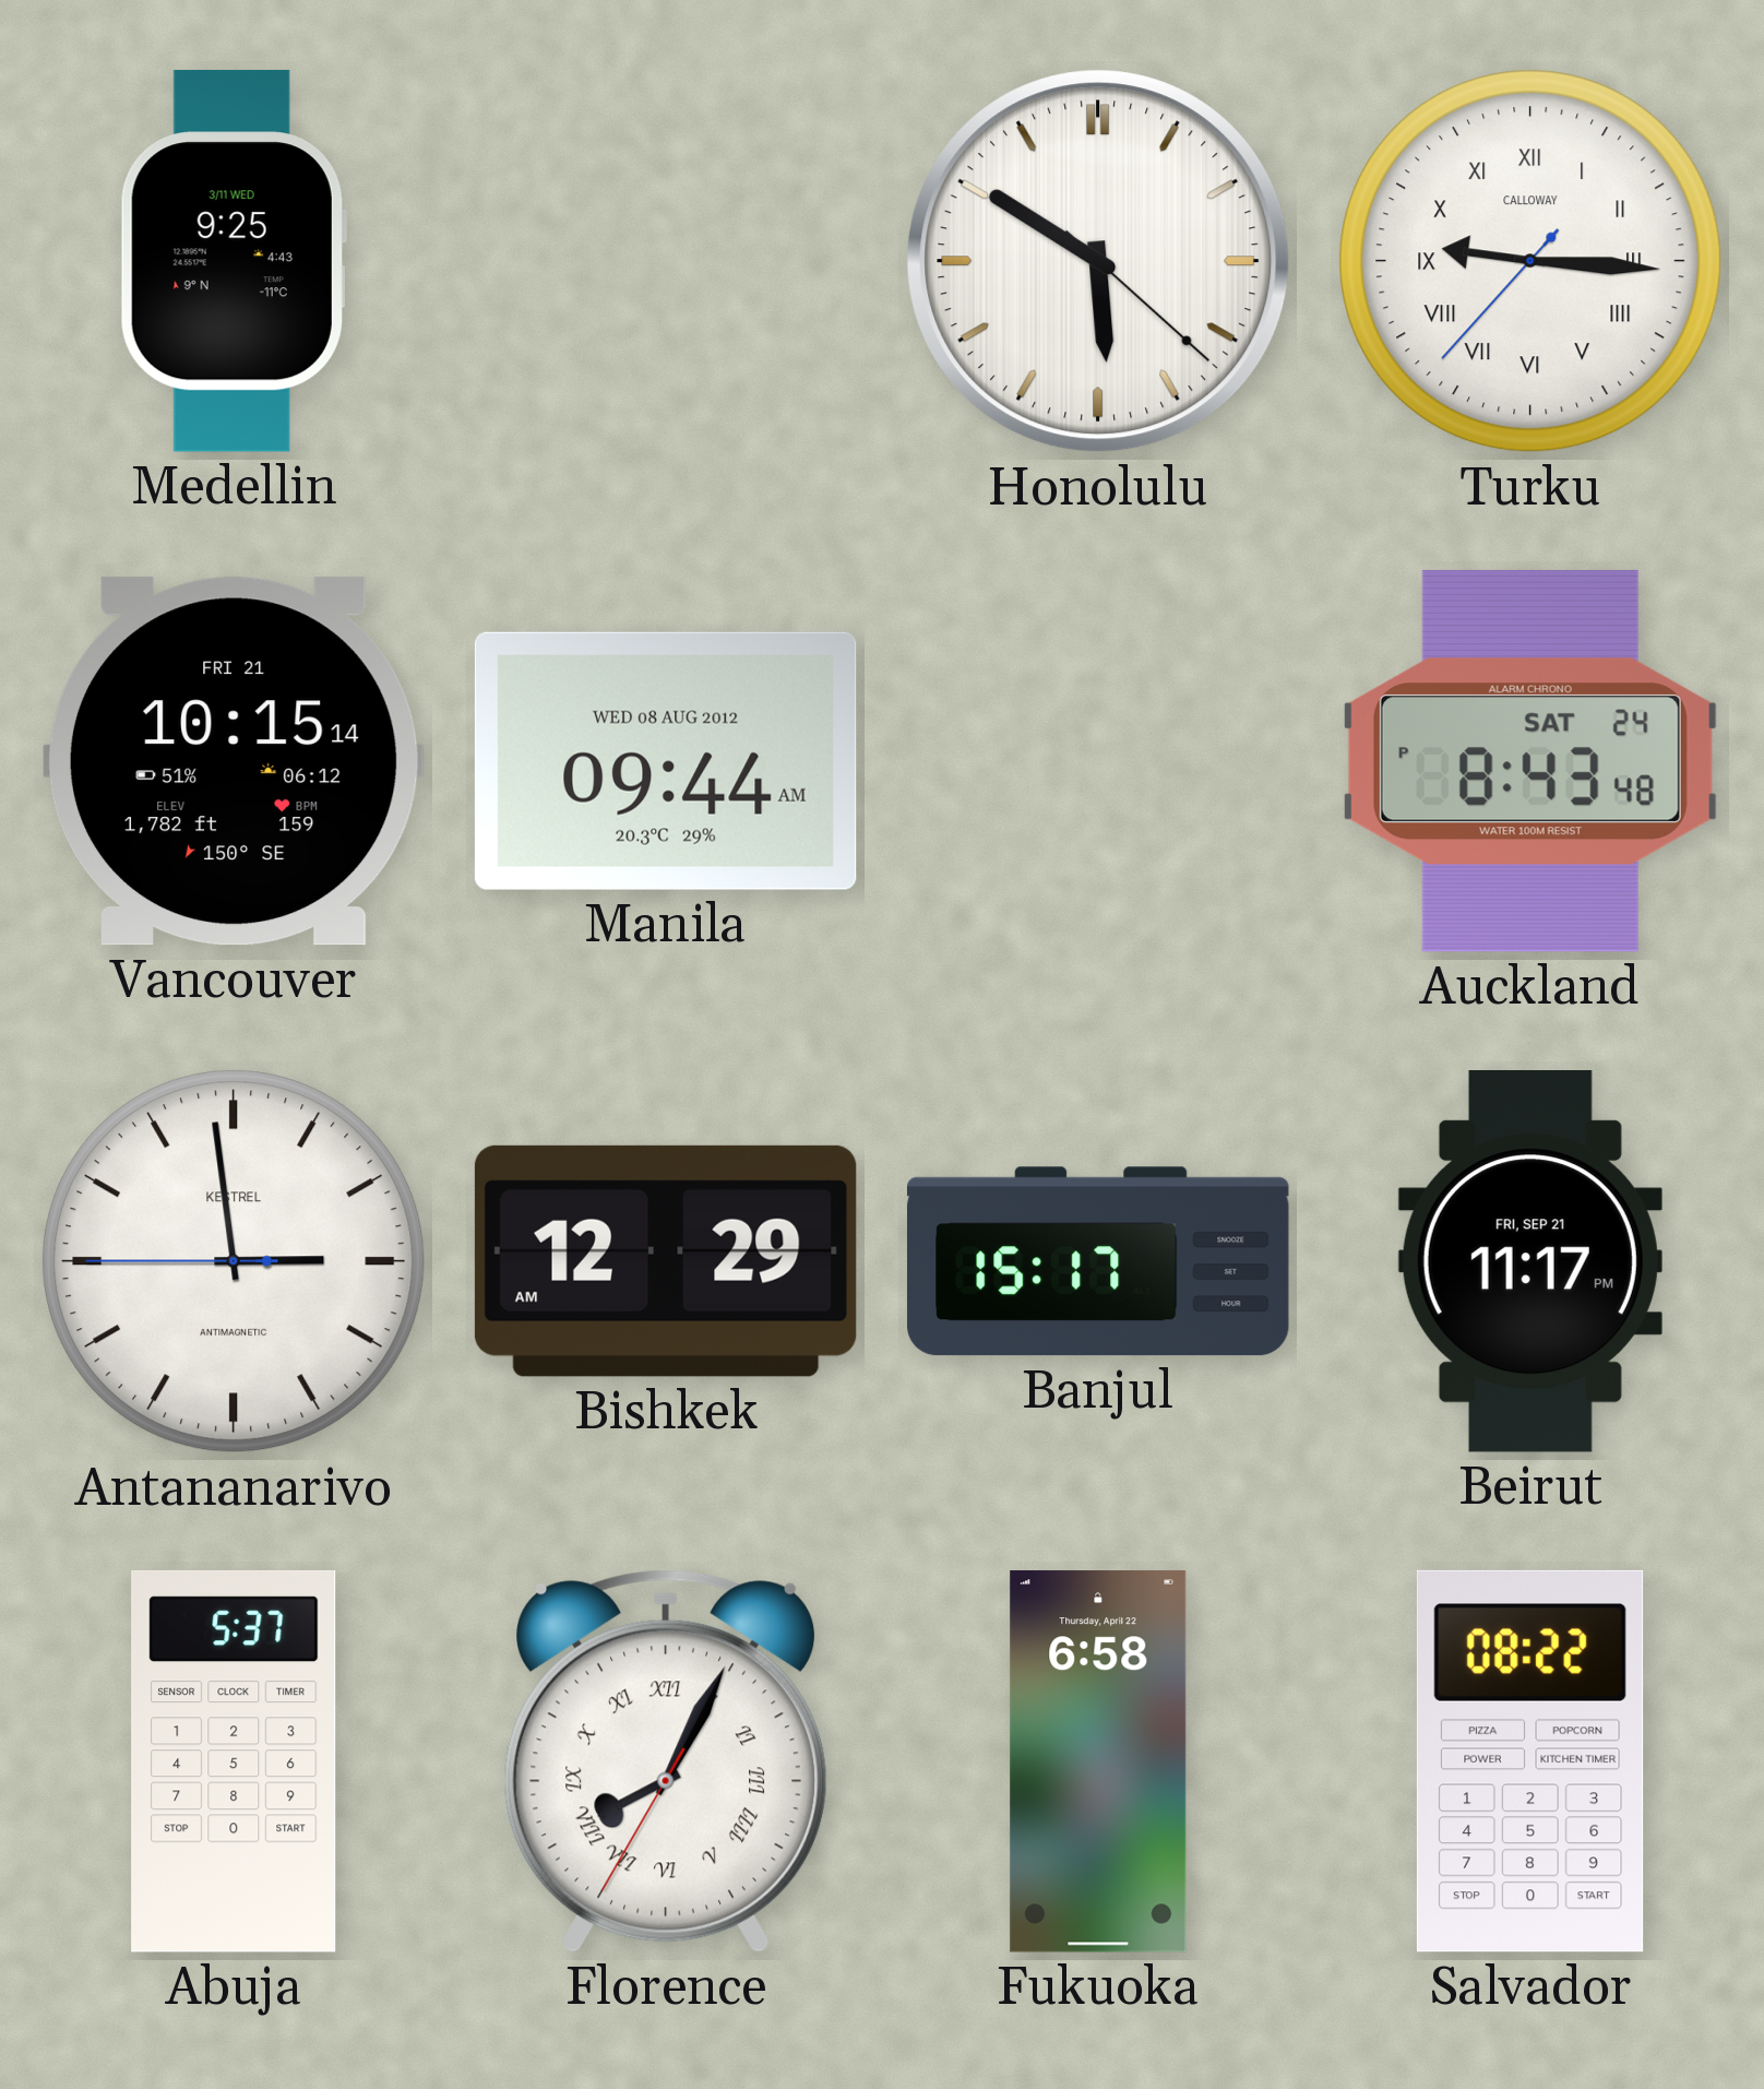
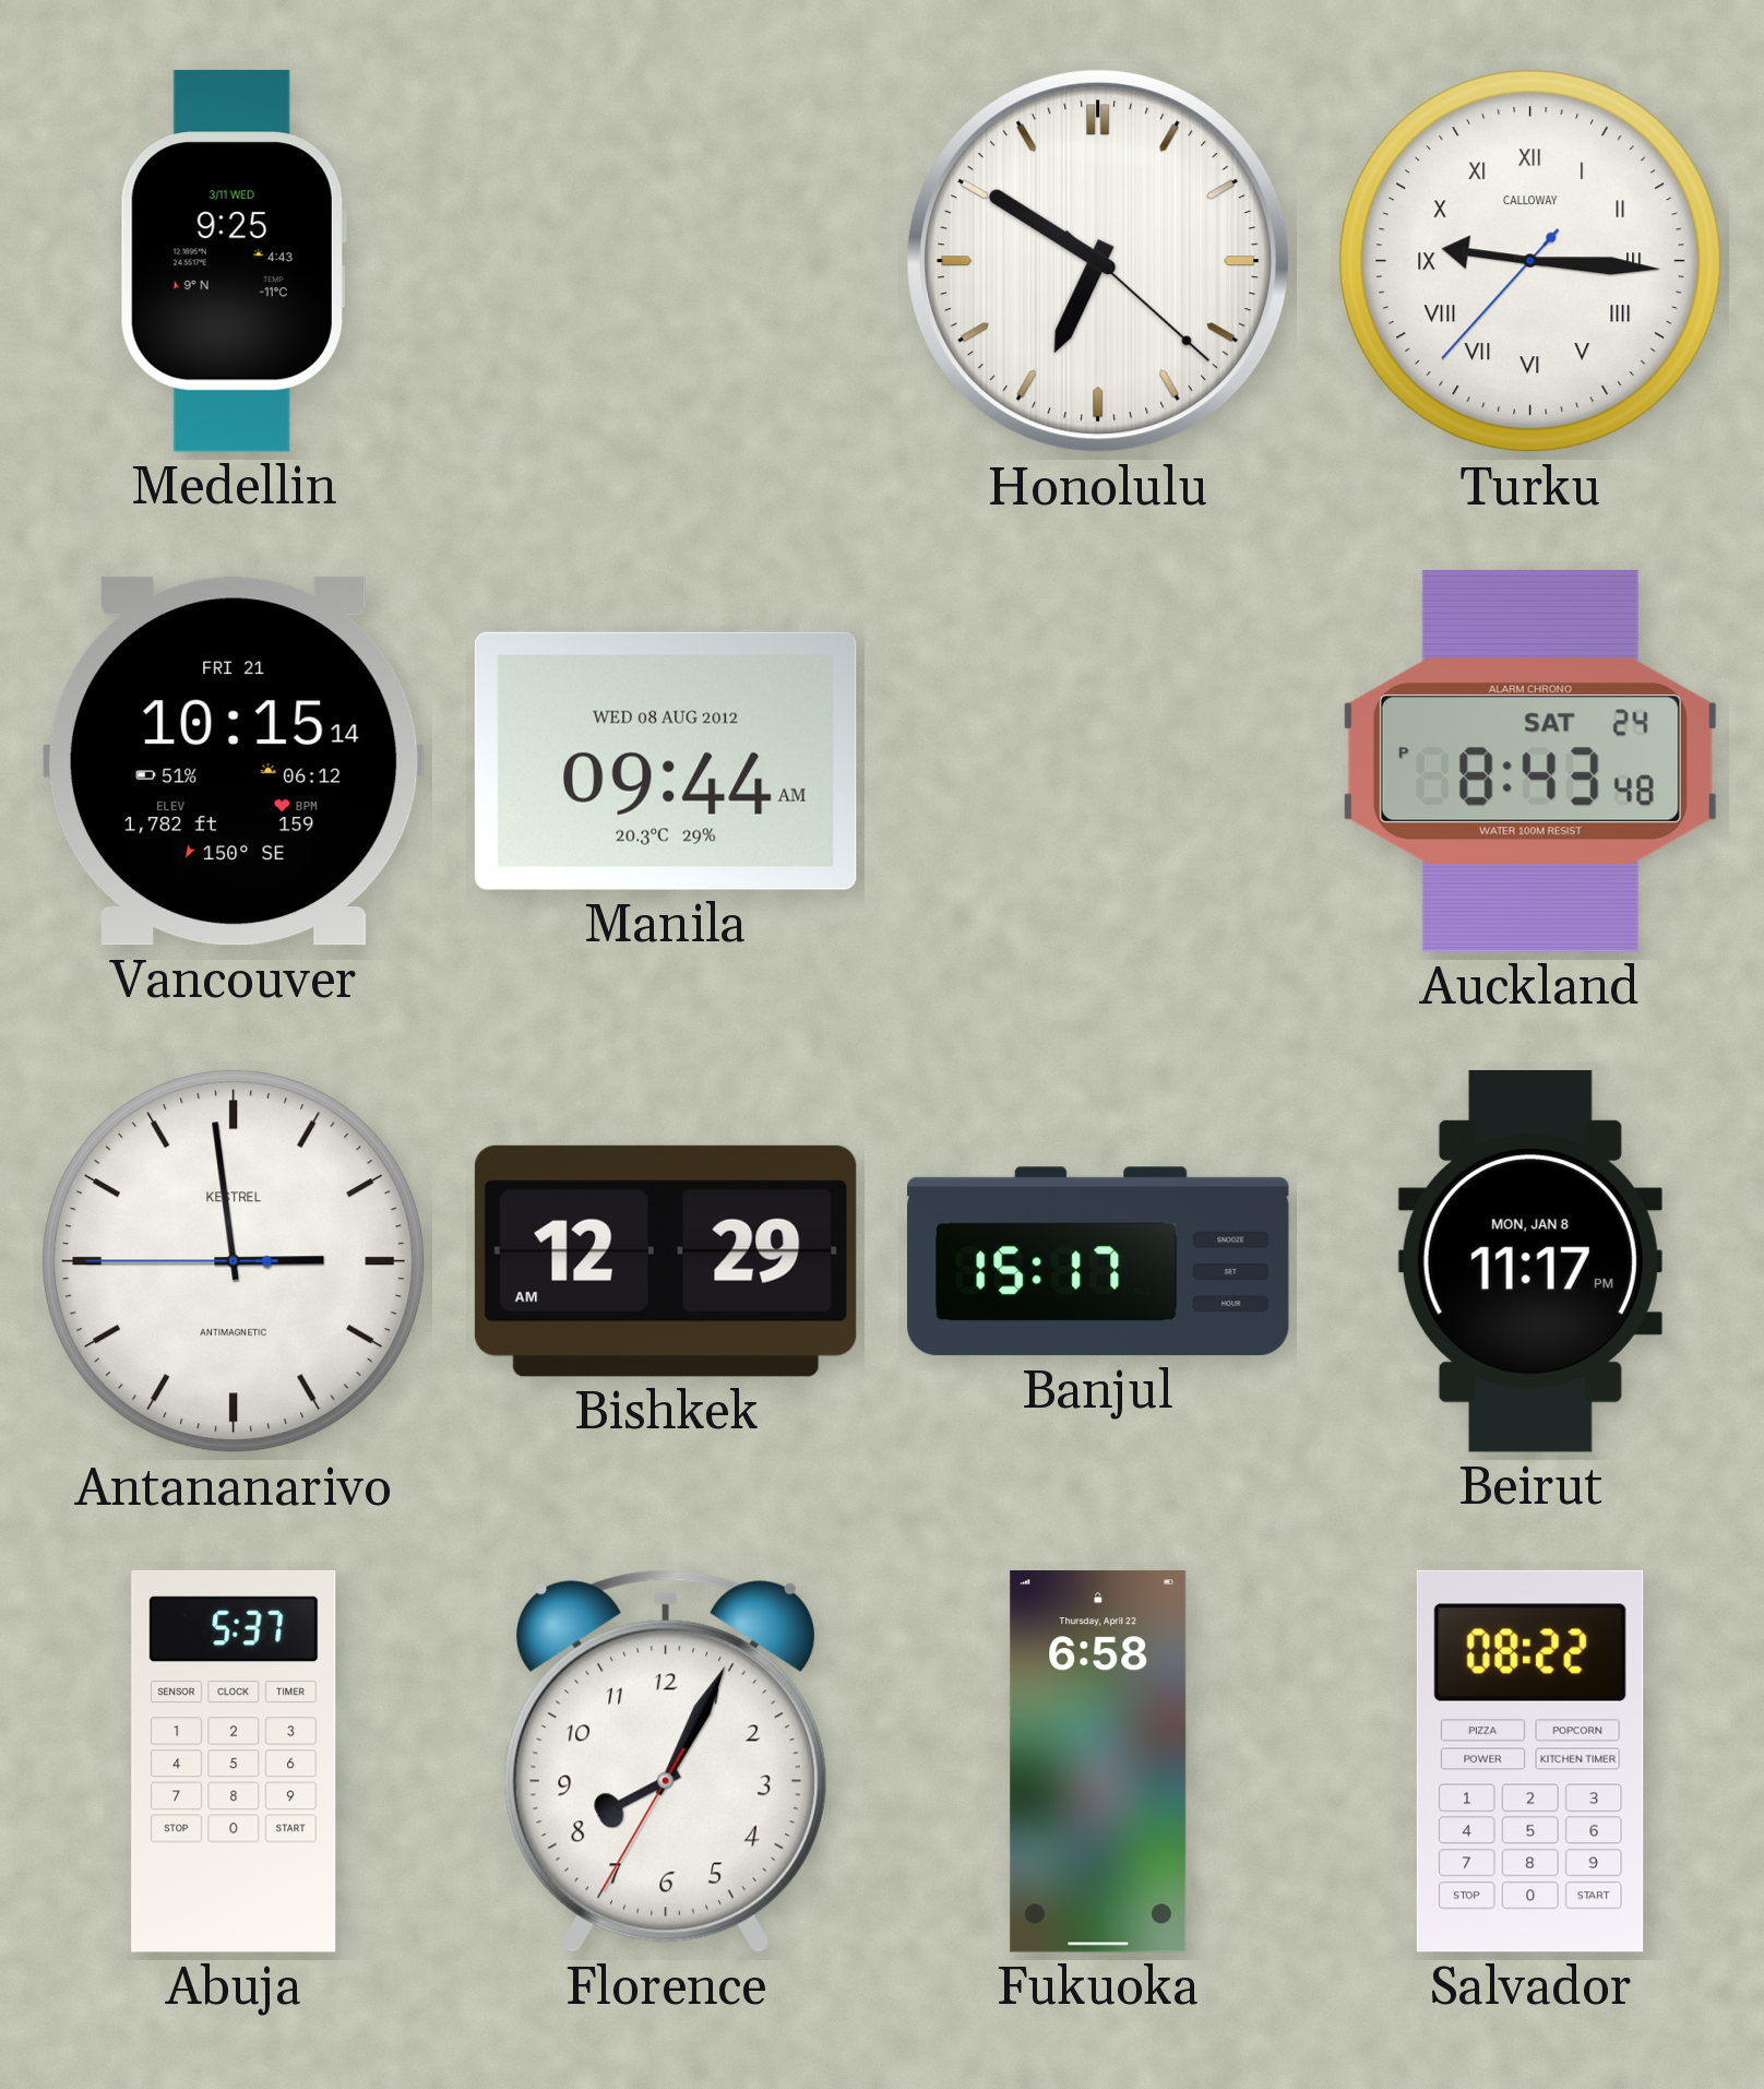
Honolulu: 5:50 -> 6:50 (1098, 261)
Beirut date: FRI, SEP 21 -> MON, JAN 8 (1530, 1262)
Florence numerals: Roman -> Arabic (666, 1761)
